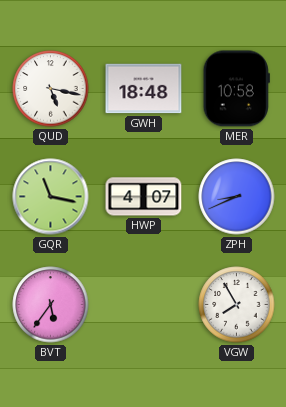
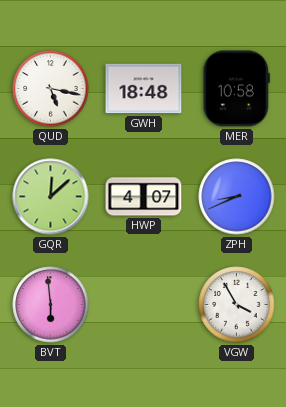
GQR: 11:17 -> 12:08 (51, 197)
BVT: 5:36 -> 5:59 (51, 305)
VGW: 7:55 -> 3:55 (237, 305)
